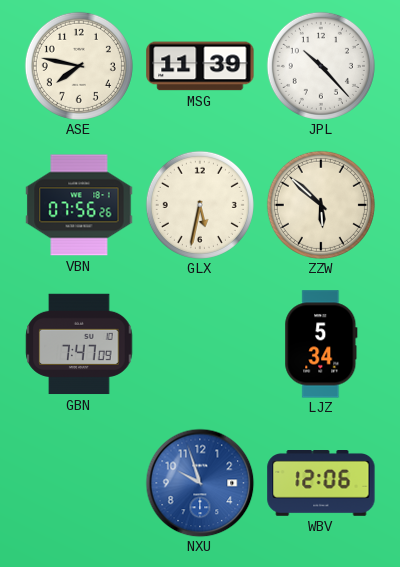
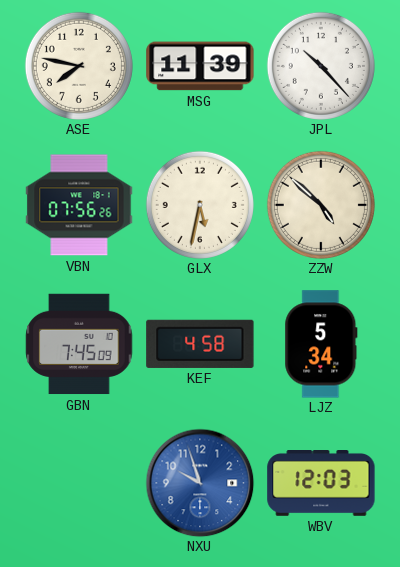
ZZW: 5:52 -> 4:52 (321, 205)
GBN: 7:47 -> 7:45 (79, 344)
KEF: none -> 4:58 (200, 344)
WBV: 12:06 -> 12:03 (321, 484)
